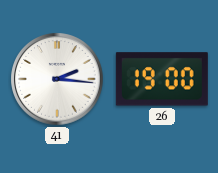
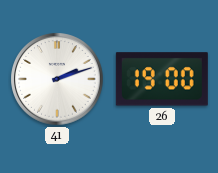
41: 2:16 -> 2:12 (57, 79)
